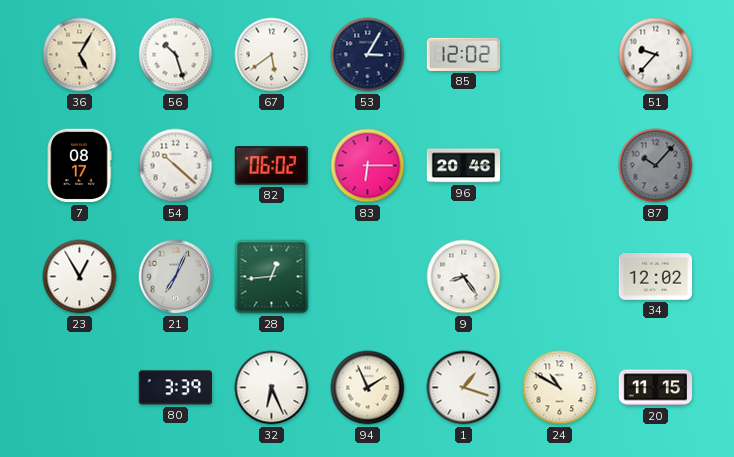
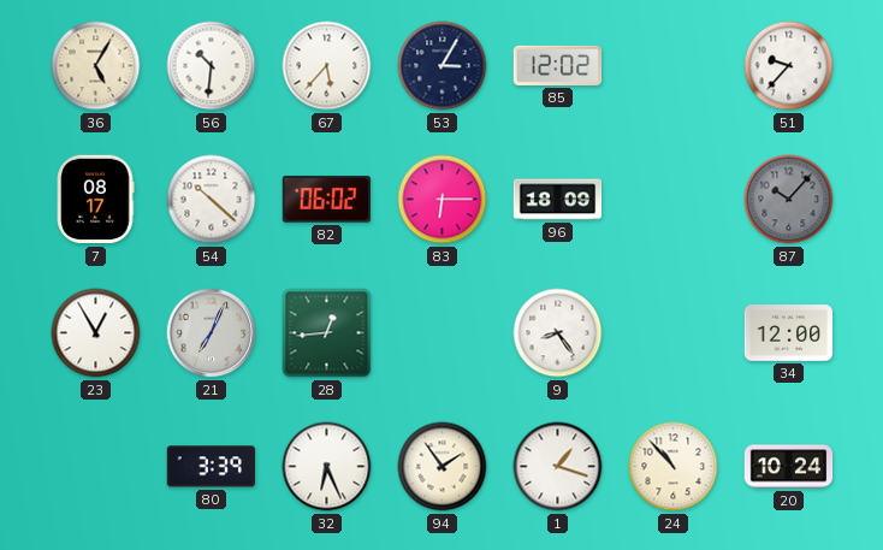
56: 10:27 -> 10:31 (212, 66)
67: 5:39 -> 5:37 (327, 66)
96: 20:46 -> 18:09 (558, 200)
34: 12:02 -> 12:00 (789, 333)
94: 1:56 -> 1:54 (443, 467)
24: 10:50 -> 10:53 (674, 467)
20: 11:15 -> 10:24 (789, 467)
